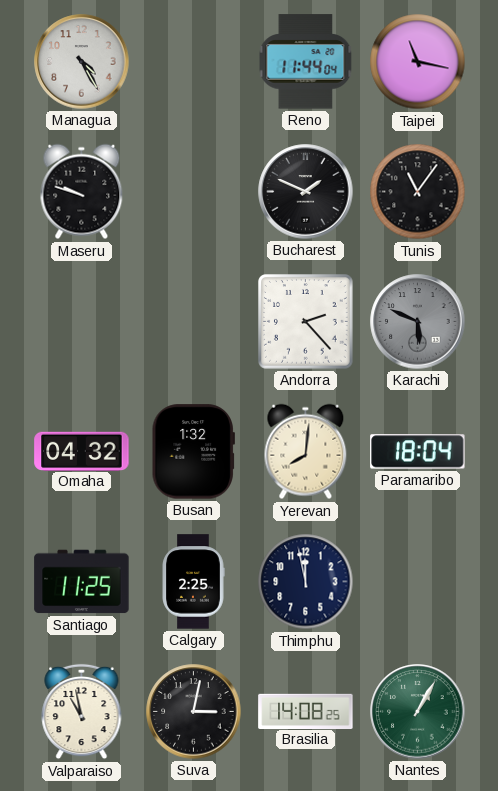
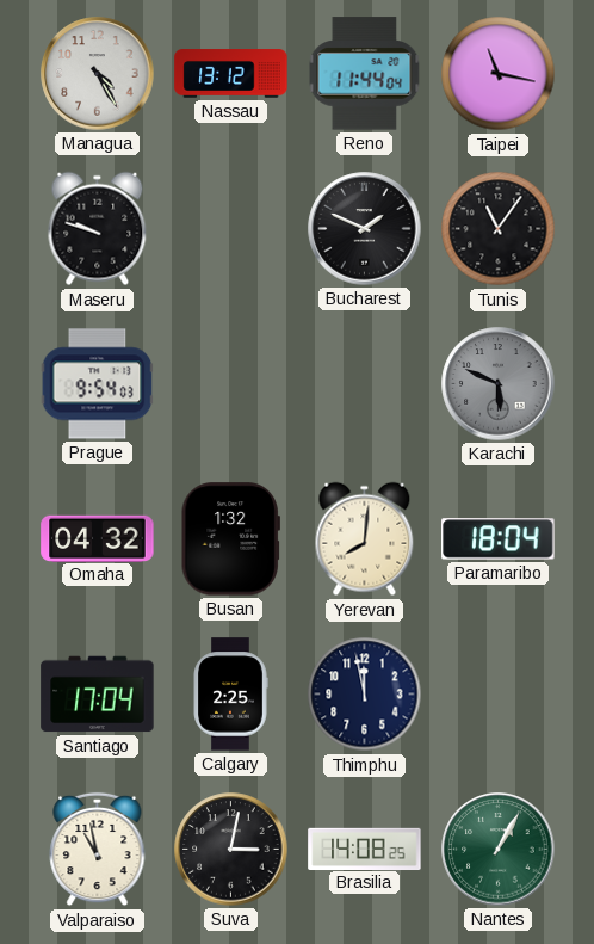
Nassau: none -> 13:12 (231, 74)
Prague: none -> 9:54 (98, 384)
Andorra: 2:23 -> none (306, 322)
Santiago: 11:25 -> 17:04 (98, 695)
